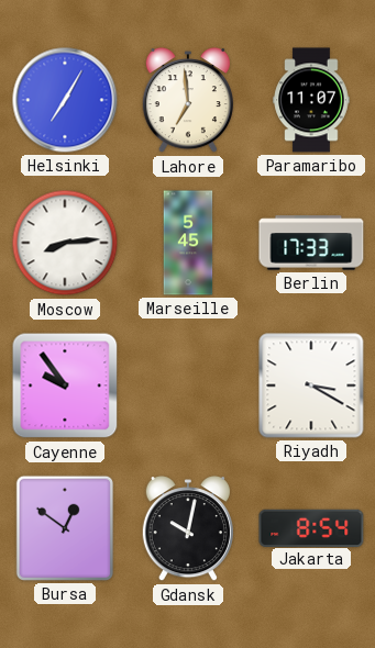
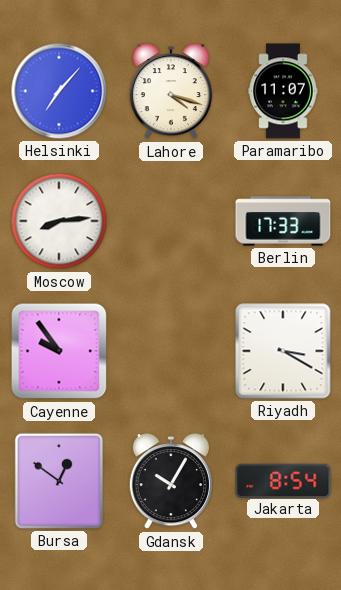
Helsinki: 7:05 -> 7:07 (59, 91)
Lahore: 6:59 -> 4:18 (171, 92)
Marseille: 5:45 -> none (188, 243)
Gdansk: 10:02 -> 10:05 (171, 482)
